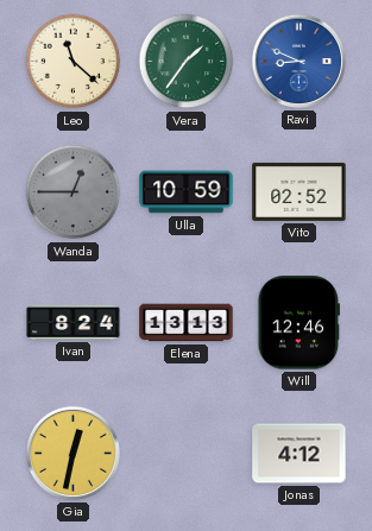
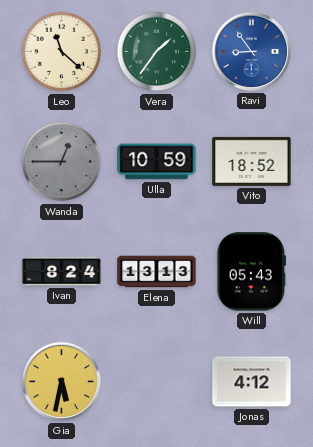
Ravi: 8:49 -> 8:54 (251, 51)
Vito: 02:52 -> 18:52 (252, 161)
Will: 12:46 -> 05:43 (251, 272)
Gia: 12:32 -> 5:32 (61, 381)
